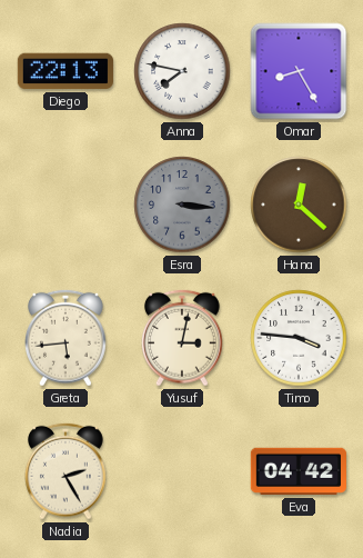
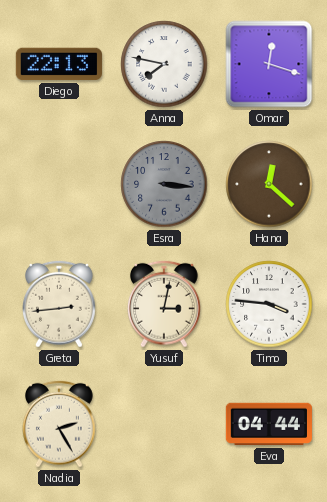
Omar: 8:25 -> 12:18 (269, 64)
Greta: 5:44 -> 2:44 (59, 304)
Eva: 04:42 -> 04:44 (269, 424)
